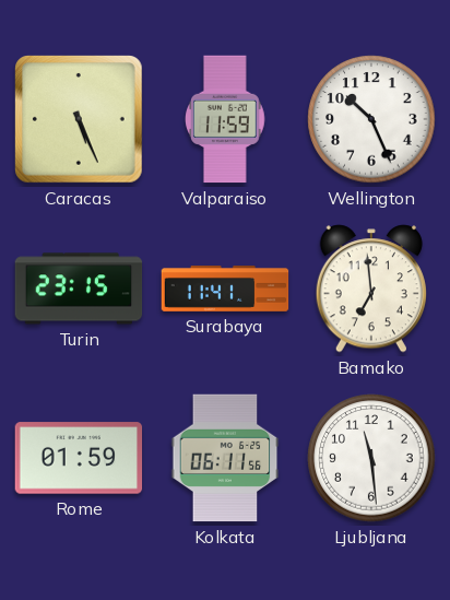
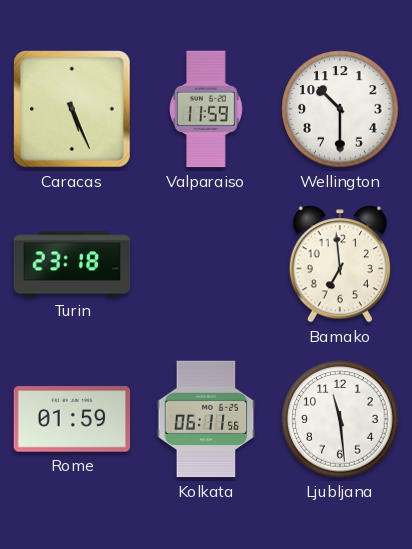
Wellington: 10:26 -> 10:30 (340, 109)
Turin: 23:15 -> 23:18 (72, 264)
Surabaya: 11:41 -> none (225, 290)
